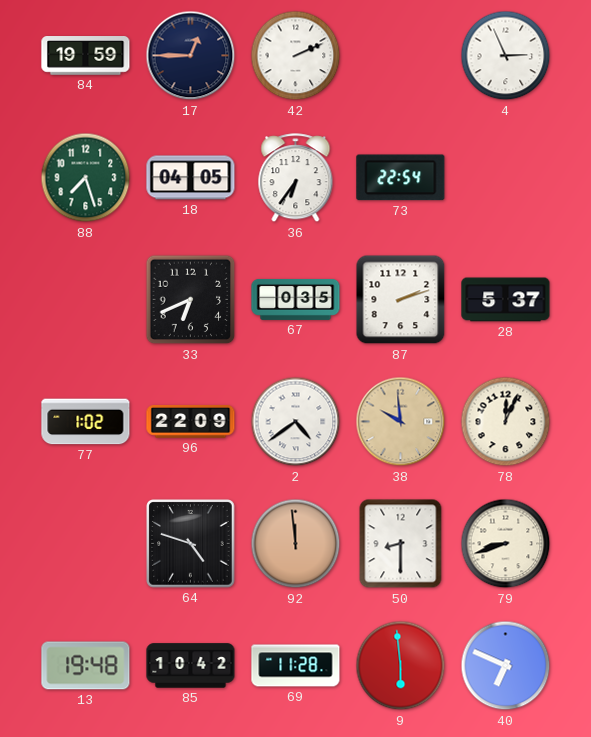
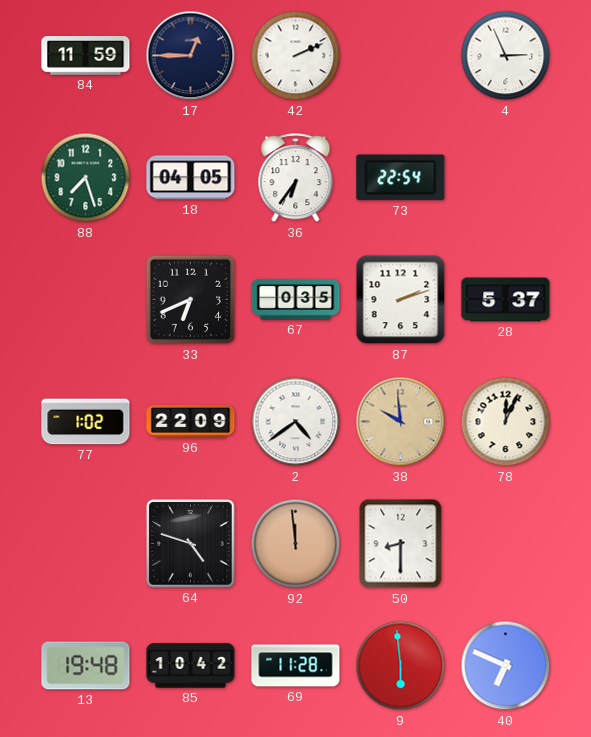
84: 19:59 -> 11:59 (86, 56)
79: 8:42 -> none (506, 544)
